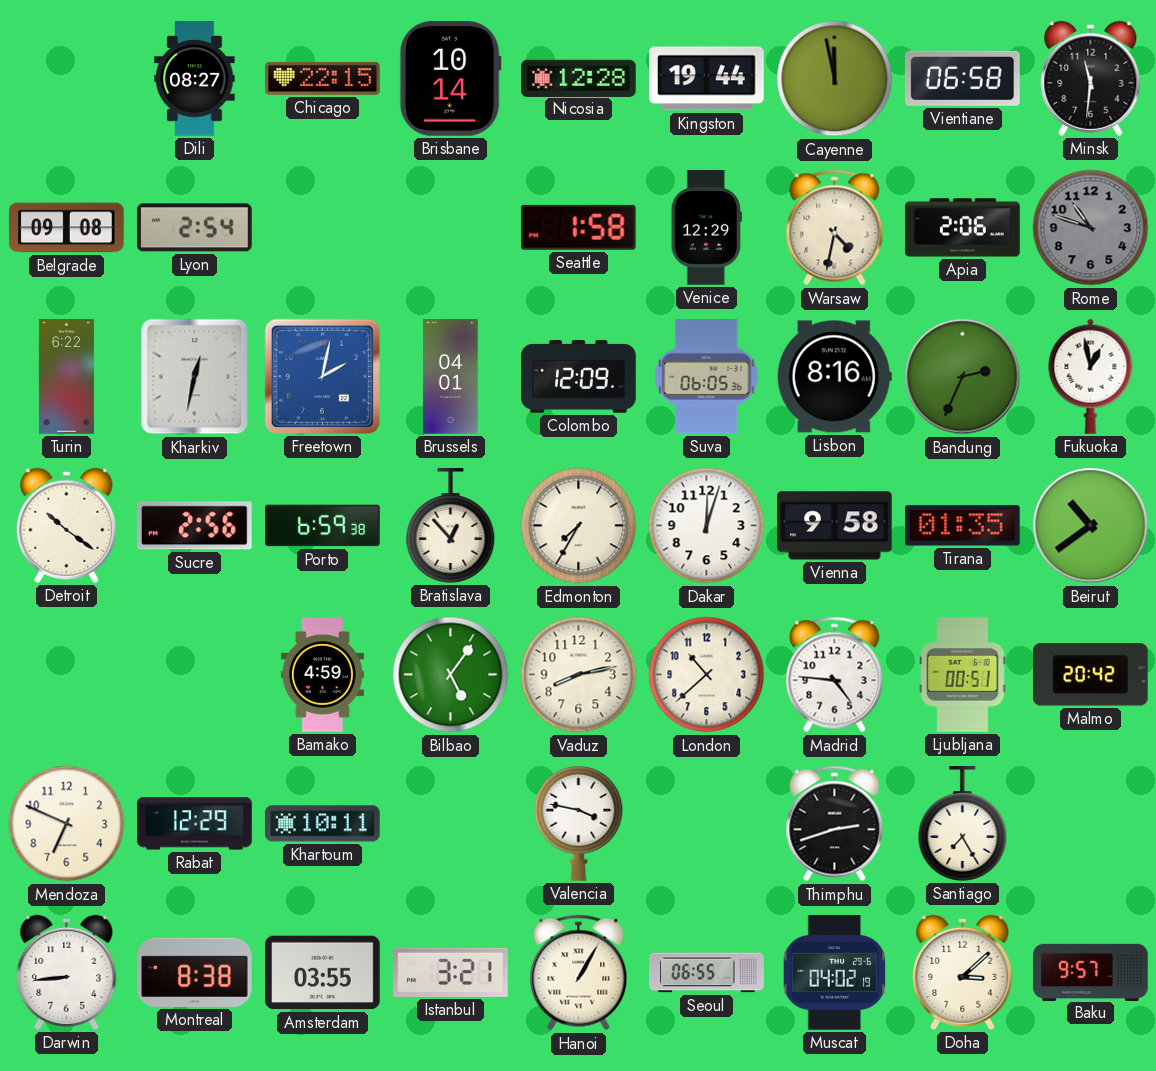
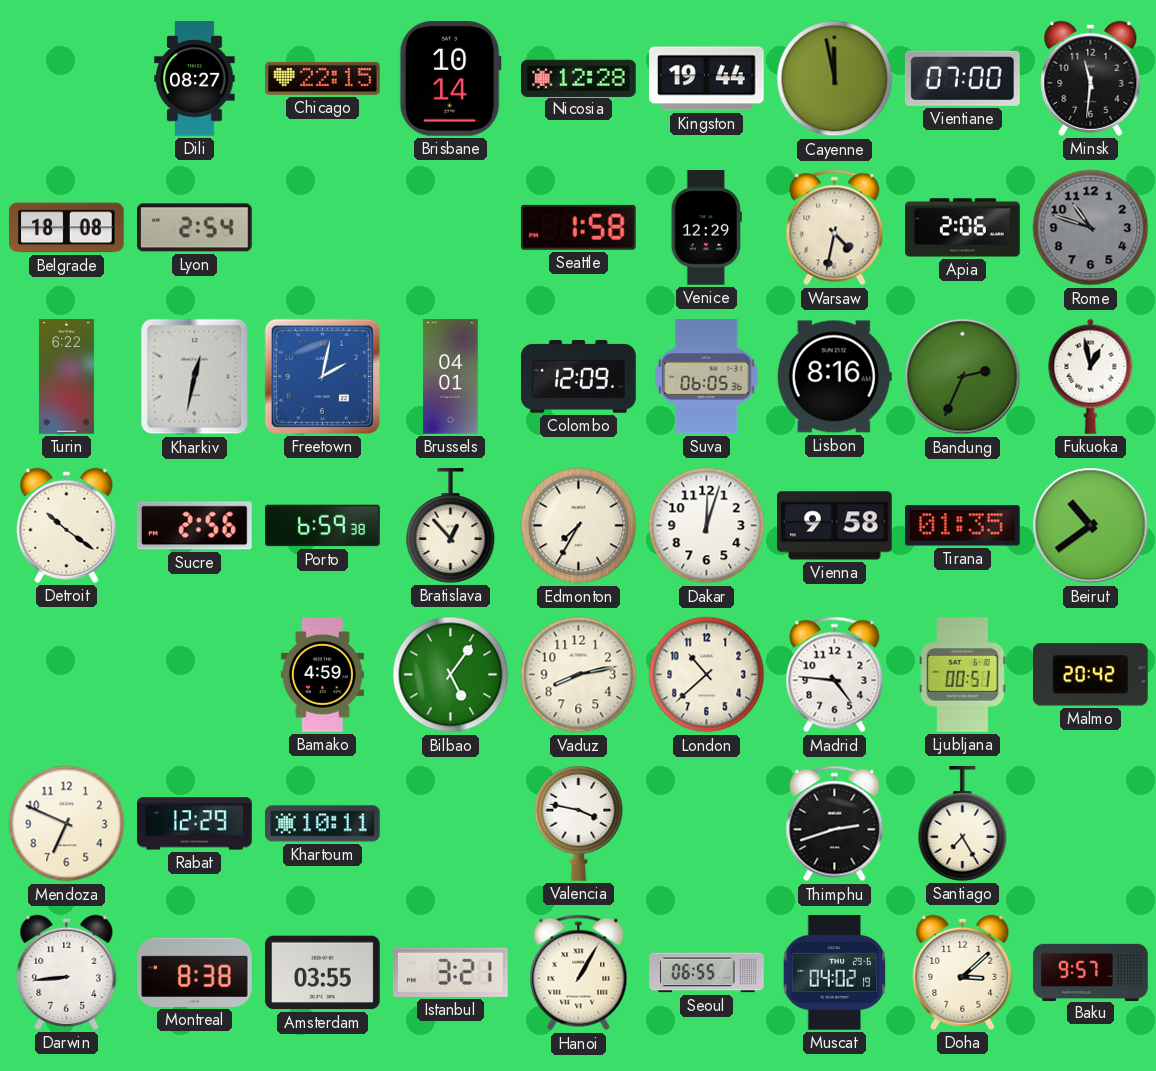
Vientiane: 06:58 -> 07:00 (962, 78)
Belgrade: 09:08 -> 18:08 (67, 228)
